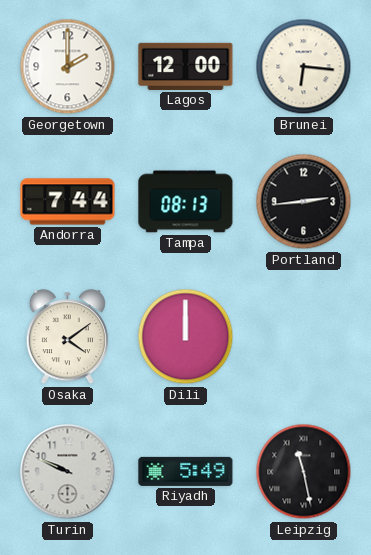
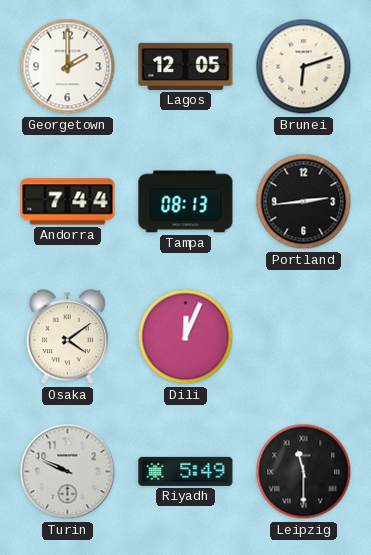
Lagos: 12:00 -> 12:05 (186, 66)
Brunei: 6:16 -> 6:12 (304, 67)
Dili: 12:00 -> 12:04 (186, 337)
Leipzig: 11:28 -> 11:30 (304, 472)
